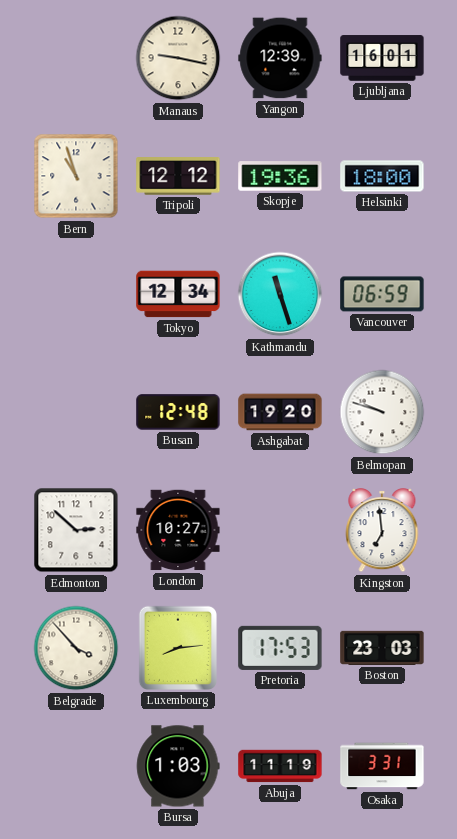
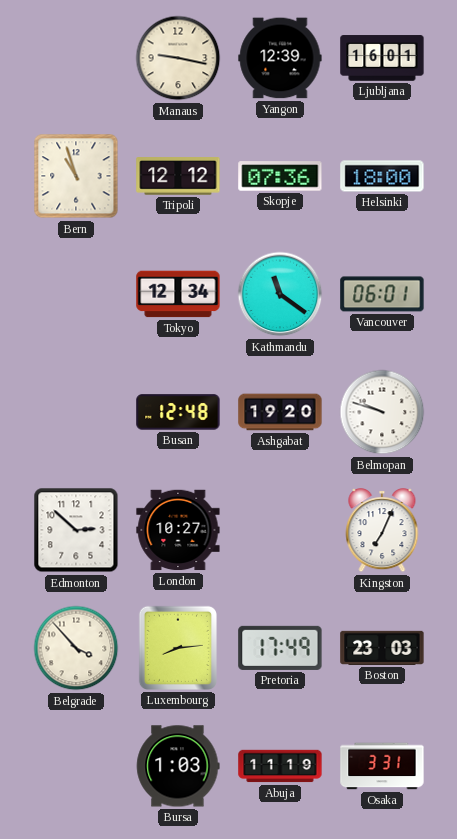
Skopje: 19:36 -> 07:36 (280, 176)
Kathmandu: 11:27 -> 11:21 (280, 294)
Vancouver: 06:59 -> 06:01 (382, 294)
Kingston: 6:59 -> 7:04 (382, 531)
Pretoria: 17:53 -> 17:49 (280, 648)
